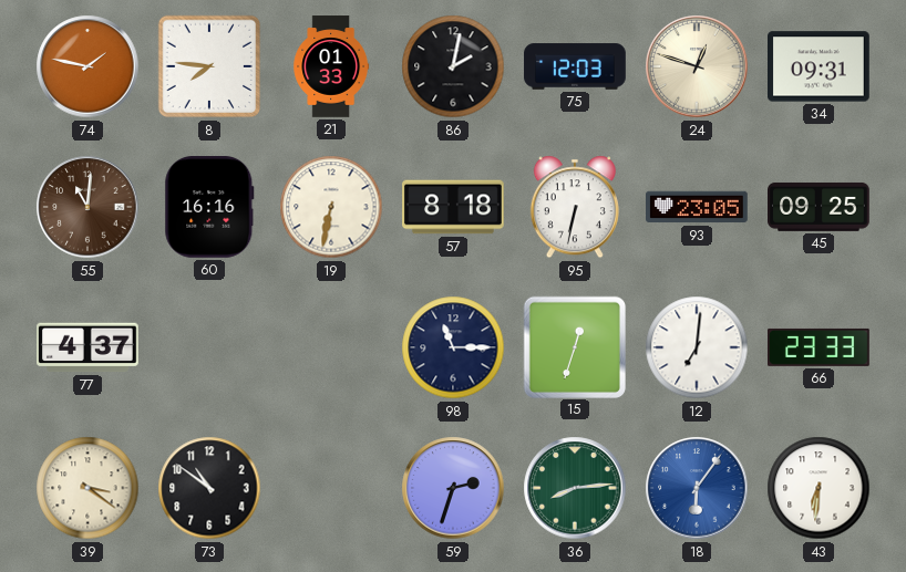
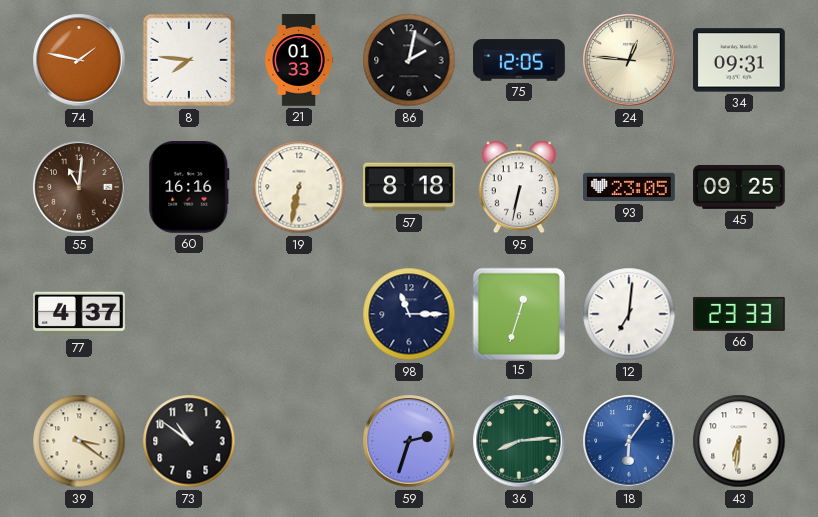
75: 12:03 -> 12:05 (519, 60)
24: 12:48 -> 12:46 (629, 60)
